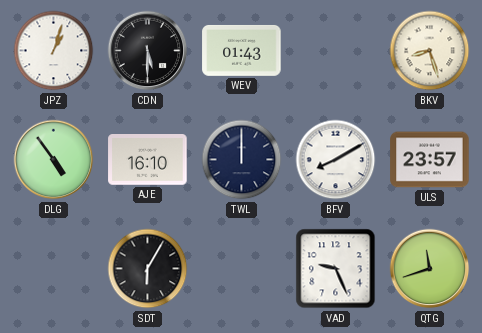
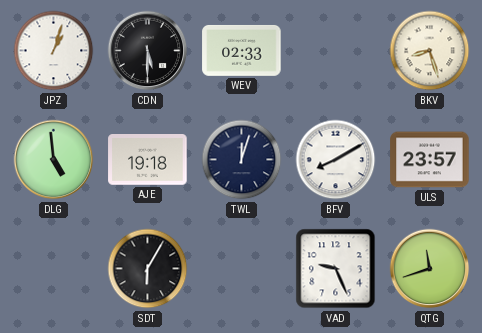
WEV: 01:43 -> 02:33 (242, 50)
DLG: 4:54 -> 4:59 (54, 160)
AJE: 16:10 -> 19:18 (148, 160)
TWL: 12:00 -> 12:03 (242, 160)
